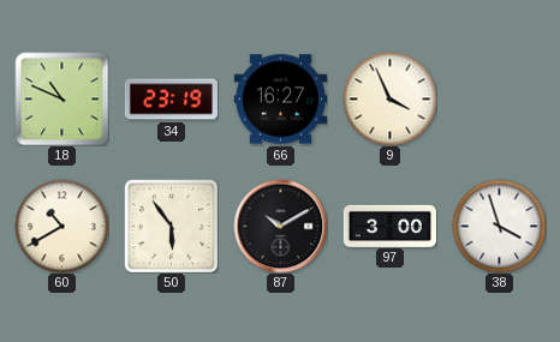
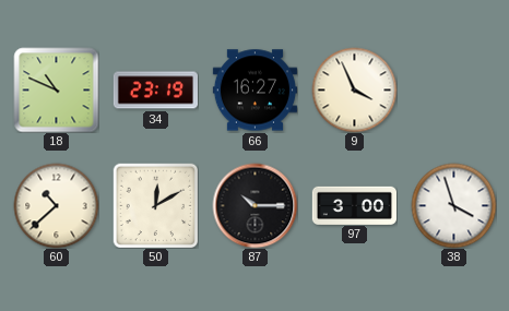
60: 10:40 -> 10:38 (56, 205)
50: 5:54 -> 12:10 (155, 205)
87: 10:10 -> 10:15 (254, 205)
